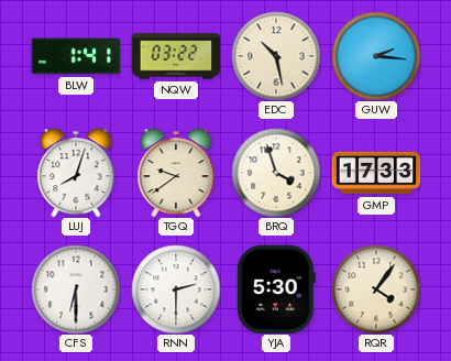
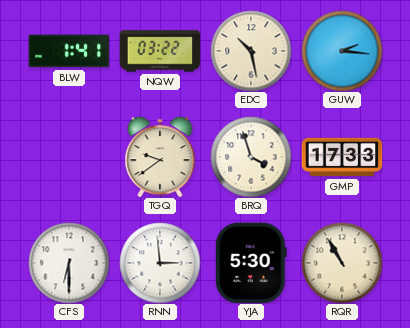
LUJ: 8:03 -> none (76, 173)
RNN: 2:30 -> 2:59 (160, 263)
RQR: 4:06 -> 10:55 (342, 263)
